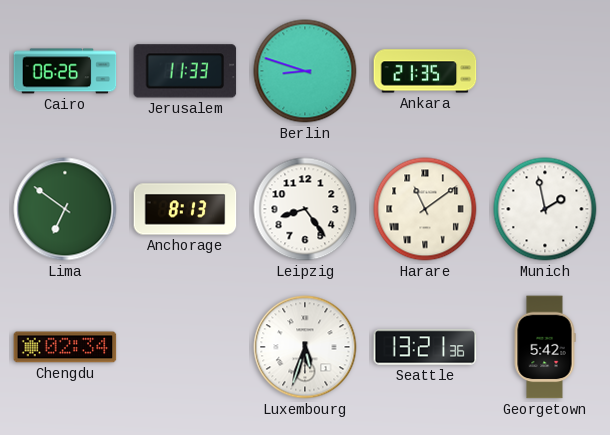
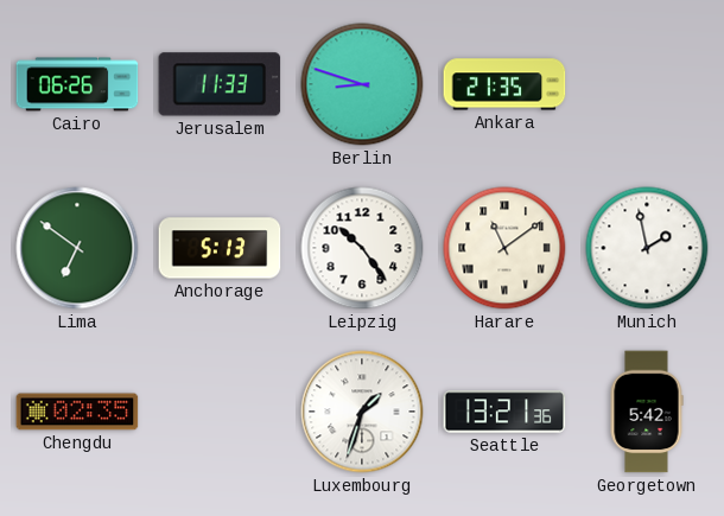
Anchorage: 8:13 -> 5:13 (220, 248)
Leipzig: 8:24 -> 10:24 (362, 248)
Chengdu: 02:34 -> 02:35 (77, 412)
Luxembourg: 5:33 -> 1:33 (362, 412)
